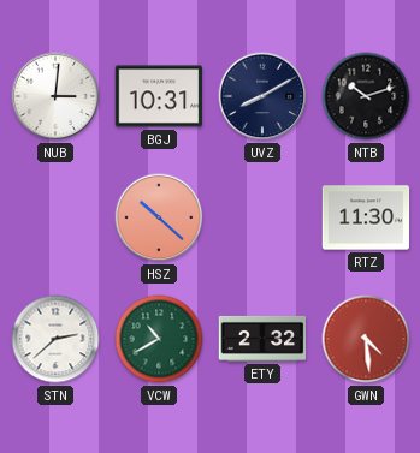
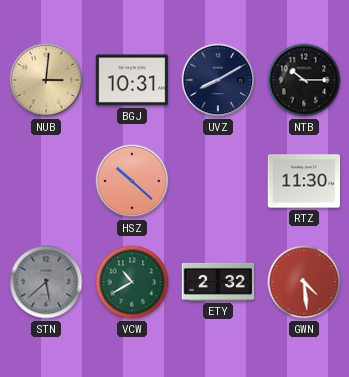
NUB dial: white -> champagne (46, 80)
NTB: 10:12 -> 10:15 (304, 80)
STN: 2:38 -> 5:38 (46, 282)
STN dial: white -> grey (46, 282)
